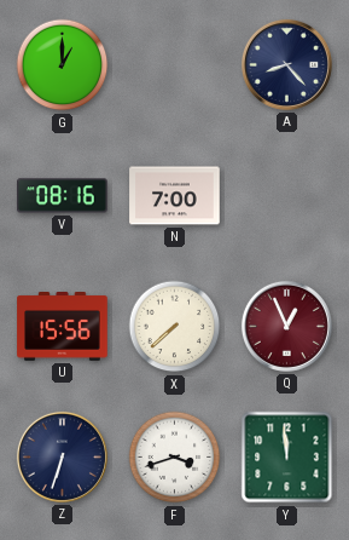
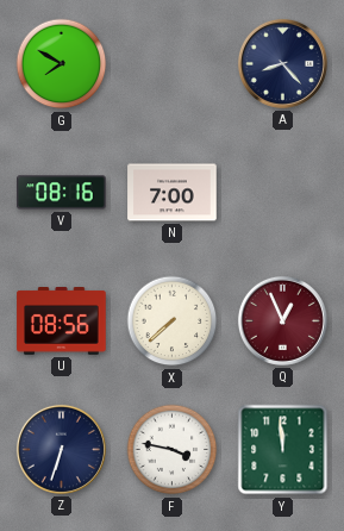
G: 1:00 -> 7:50 (62, 64)
U: 15:56 -> 08:56 (62, 321)
F: 3:42 -> 3:47 (173, 450)
